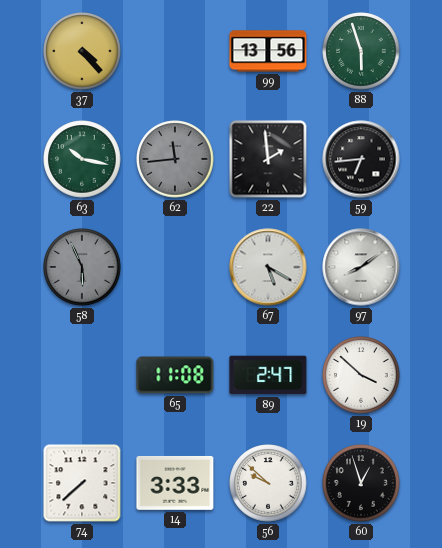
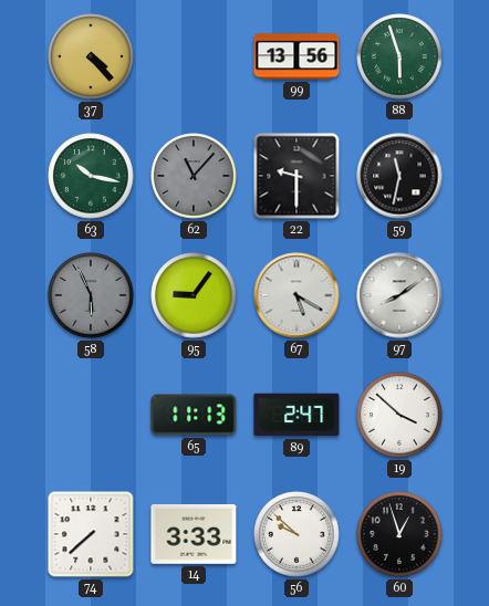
62: 11:44 -> 11:07 (194, 176)
22: 1:59 -> 9:30 (296, 176)
59: 6:44 -> 11:32 (399, 176)
95: none -> 9:06 (194, 295)
65: 11:08 -> 11:13 (194, 415)
